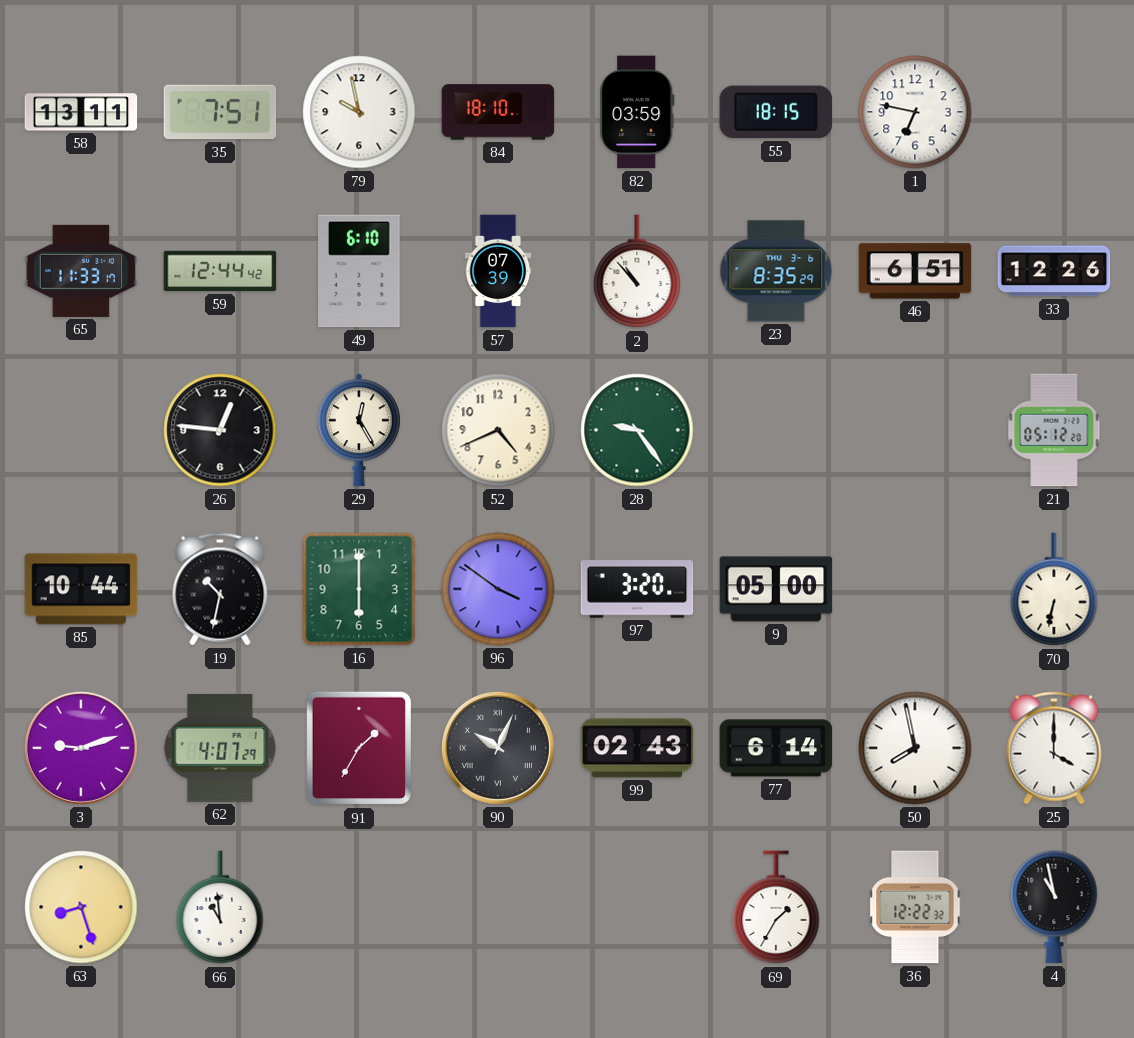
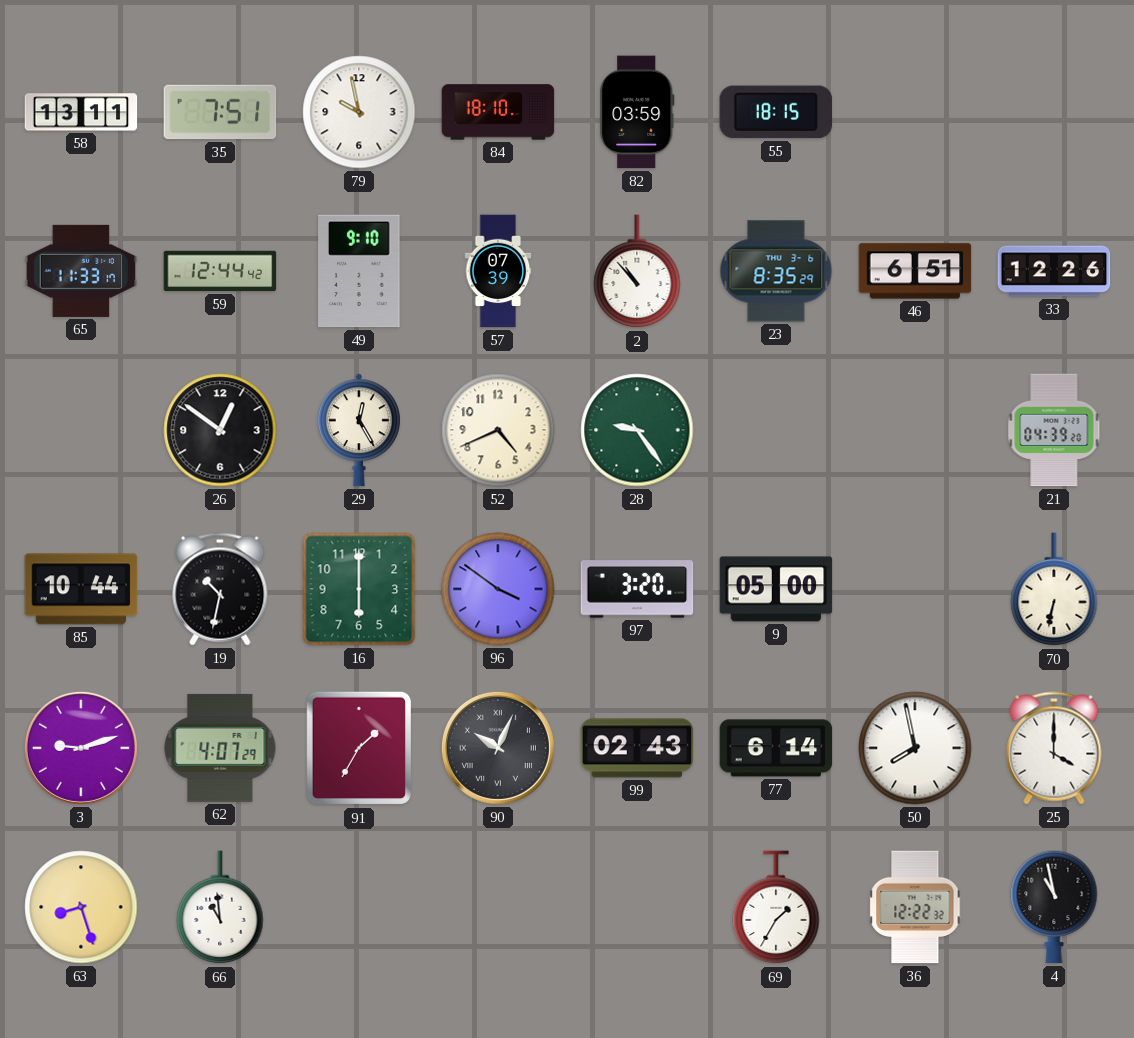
1: 6:47 -> none (915, 112)
49: 6:10 -> 9:10 (359, 271)
26: 12:46 -> 12:51 (220, 430)
21: 05:12 -> 04:39 (1054, 430)
